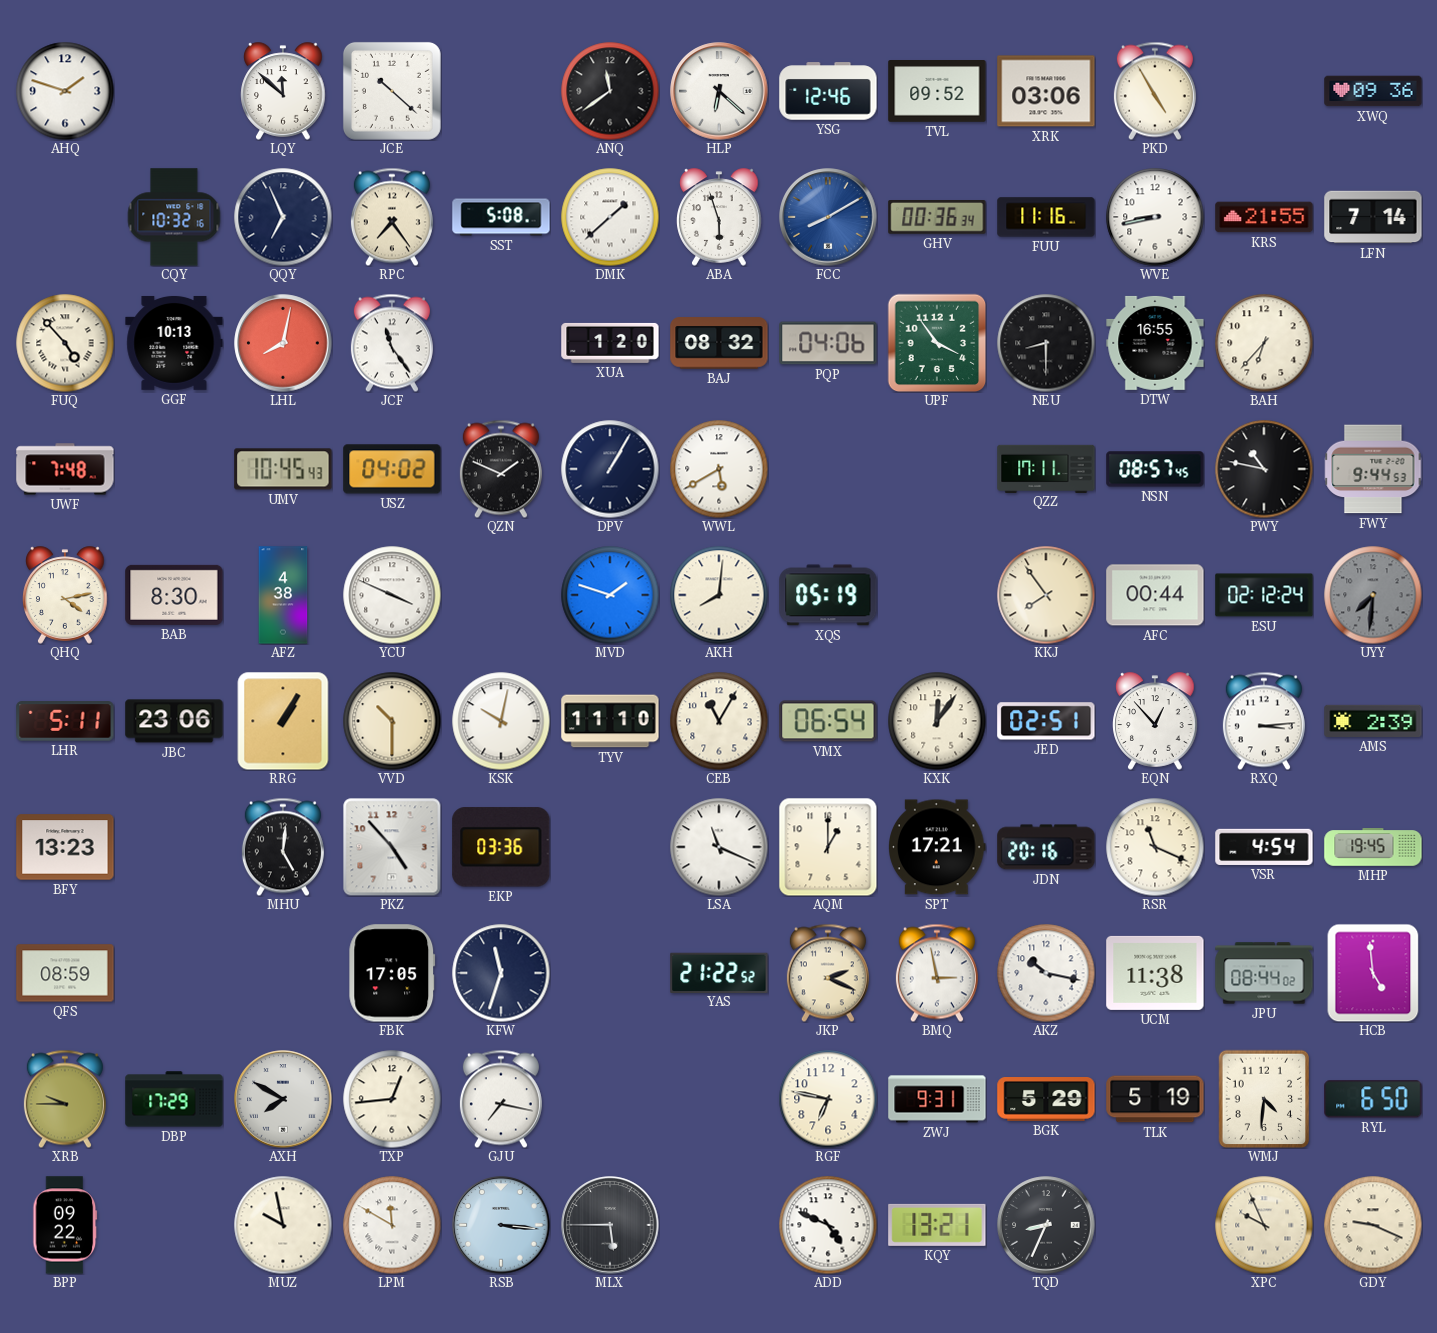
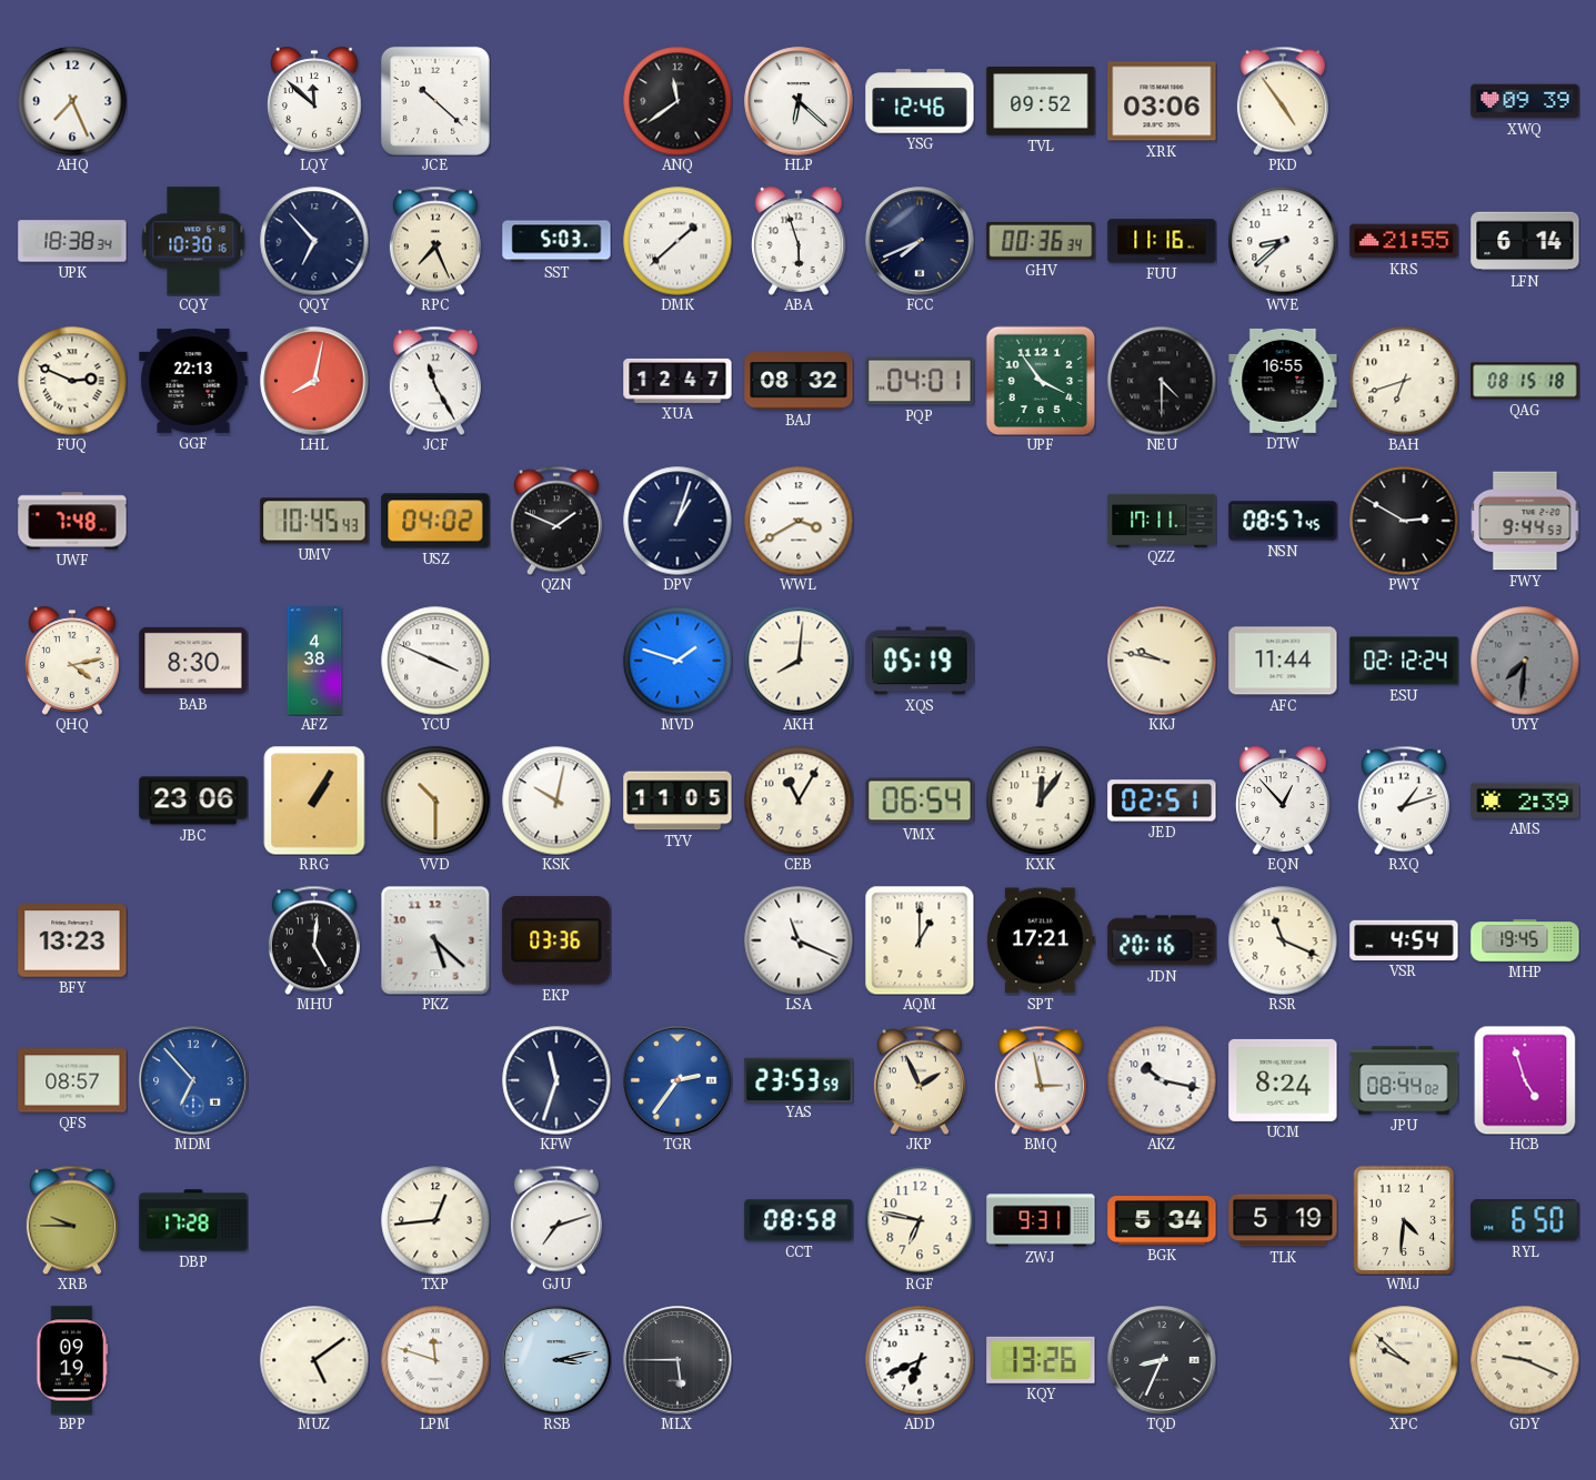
AHQ: 1:48 -> 7:26 (72, 101)
PKD: 4:55 -> 4:54 (1283, 101)
XWQ: 09:36 -> 09:39 (1525, 101)
UPK: none -> 18:38 (72, 241)
CQY: 10:32 -> 10:30 (193, 241)
QQY: 6:56 -> 6:53 (314, 241)
RPC: 7:24 -> 7:26 (435, 241)
SST: 5:08 -> 5:03 (556, 241)
FCC: 8:10 -> 7:41 (920, 241)
FCC dial: blue -> navy (920, 241)
WVE: 8:43 -> 8:38 (1283, 241)
LFN: 7:14 -> 6:14 (1525, 241)
FUQ: 4:53 -> 2:49 (72, 381)
GGF: 10:13 -> 22:13 (193, 381)
JCF: 11:24 -> 11:25 (435, 381)
XUA: 1:20 -> 12:47 (677, 381)
PQP: 04:06 -> 04:01 (920, 381)
NEU: 8:30 -> 4:30 (1162, 381)
BAH: 6:37 -> 6:42 (1404, 381)
QAG: none -> 08:15 (1525, 381)
DPV: 1:05 -> 1:03 (677, 521)
WWL: 5:40 -> 3:40 (799, 521)
PWY: 10:47 -> 2:50 (1404, 521)
KKJ: 7:54 -> 9:47 (1162, 661)
AFC: 00:44 -> 11:44 (1283, 661)
LHR: 5:11 -> none (65, 721)
TYV: 11:10 -> 11:05 (677, 801)
RXQ: 3:14 -> 1:12 (1404, 801)
PKZ: 4:53 -> 5:22 (435, 940)
QFS: 08:59 -> 08:57 (72, 1080)
MDM: none -> 6:53 (193, 1080)
FBK: 17:05 -> none (392, 973)
TGR: none -> 2:36 (677, 1080)
YAS: 21:22 -> 23:53 (799, 1079)
JKP: 2:19 -> 1:56 (920, 1080)
UCM: 11:38 -> 8:24 (1283, 1080)
HCB: 4:59 -> 4:57 (1525, 1080)
DBP: 17:29 -> 17:28 (193, 1220)
AXH: 7:50 -> none (283, 1099)
GJU: 7:17 -> 7:12 (556, 1220)
CCT: none -> 08:58 (799, 1220)
BGK: 5:29 -> 5:34 (1162, 1221)
BPP: 09:22 -> 09:19 (72, 1360)
MUZ: 9:58 -> 5:09 (314, 1360)
LPM: 11:50 -> 11:48 (435, 1360)
RSB: 3:16 -> 3:13 (556, 1360)
ADD: 4:49 -> 6:41 (920, 1360)
KQY: 13:21 -> 13:26 (1041, 1360)
XPC: 9:56 -> 9:52 (1404, 1360)
